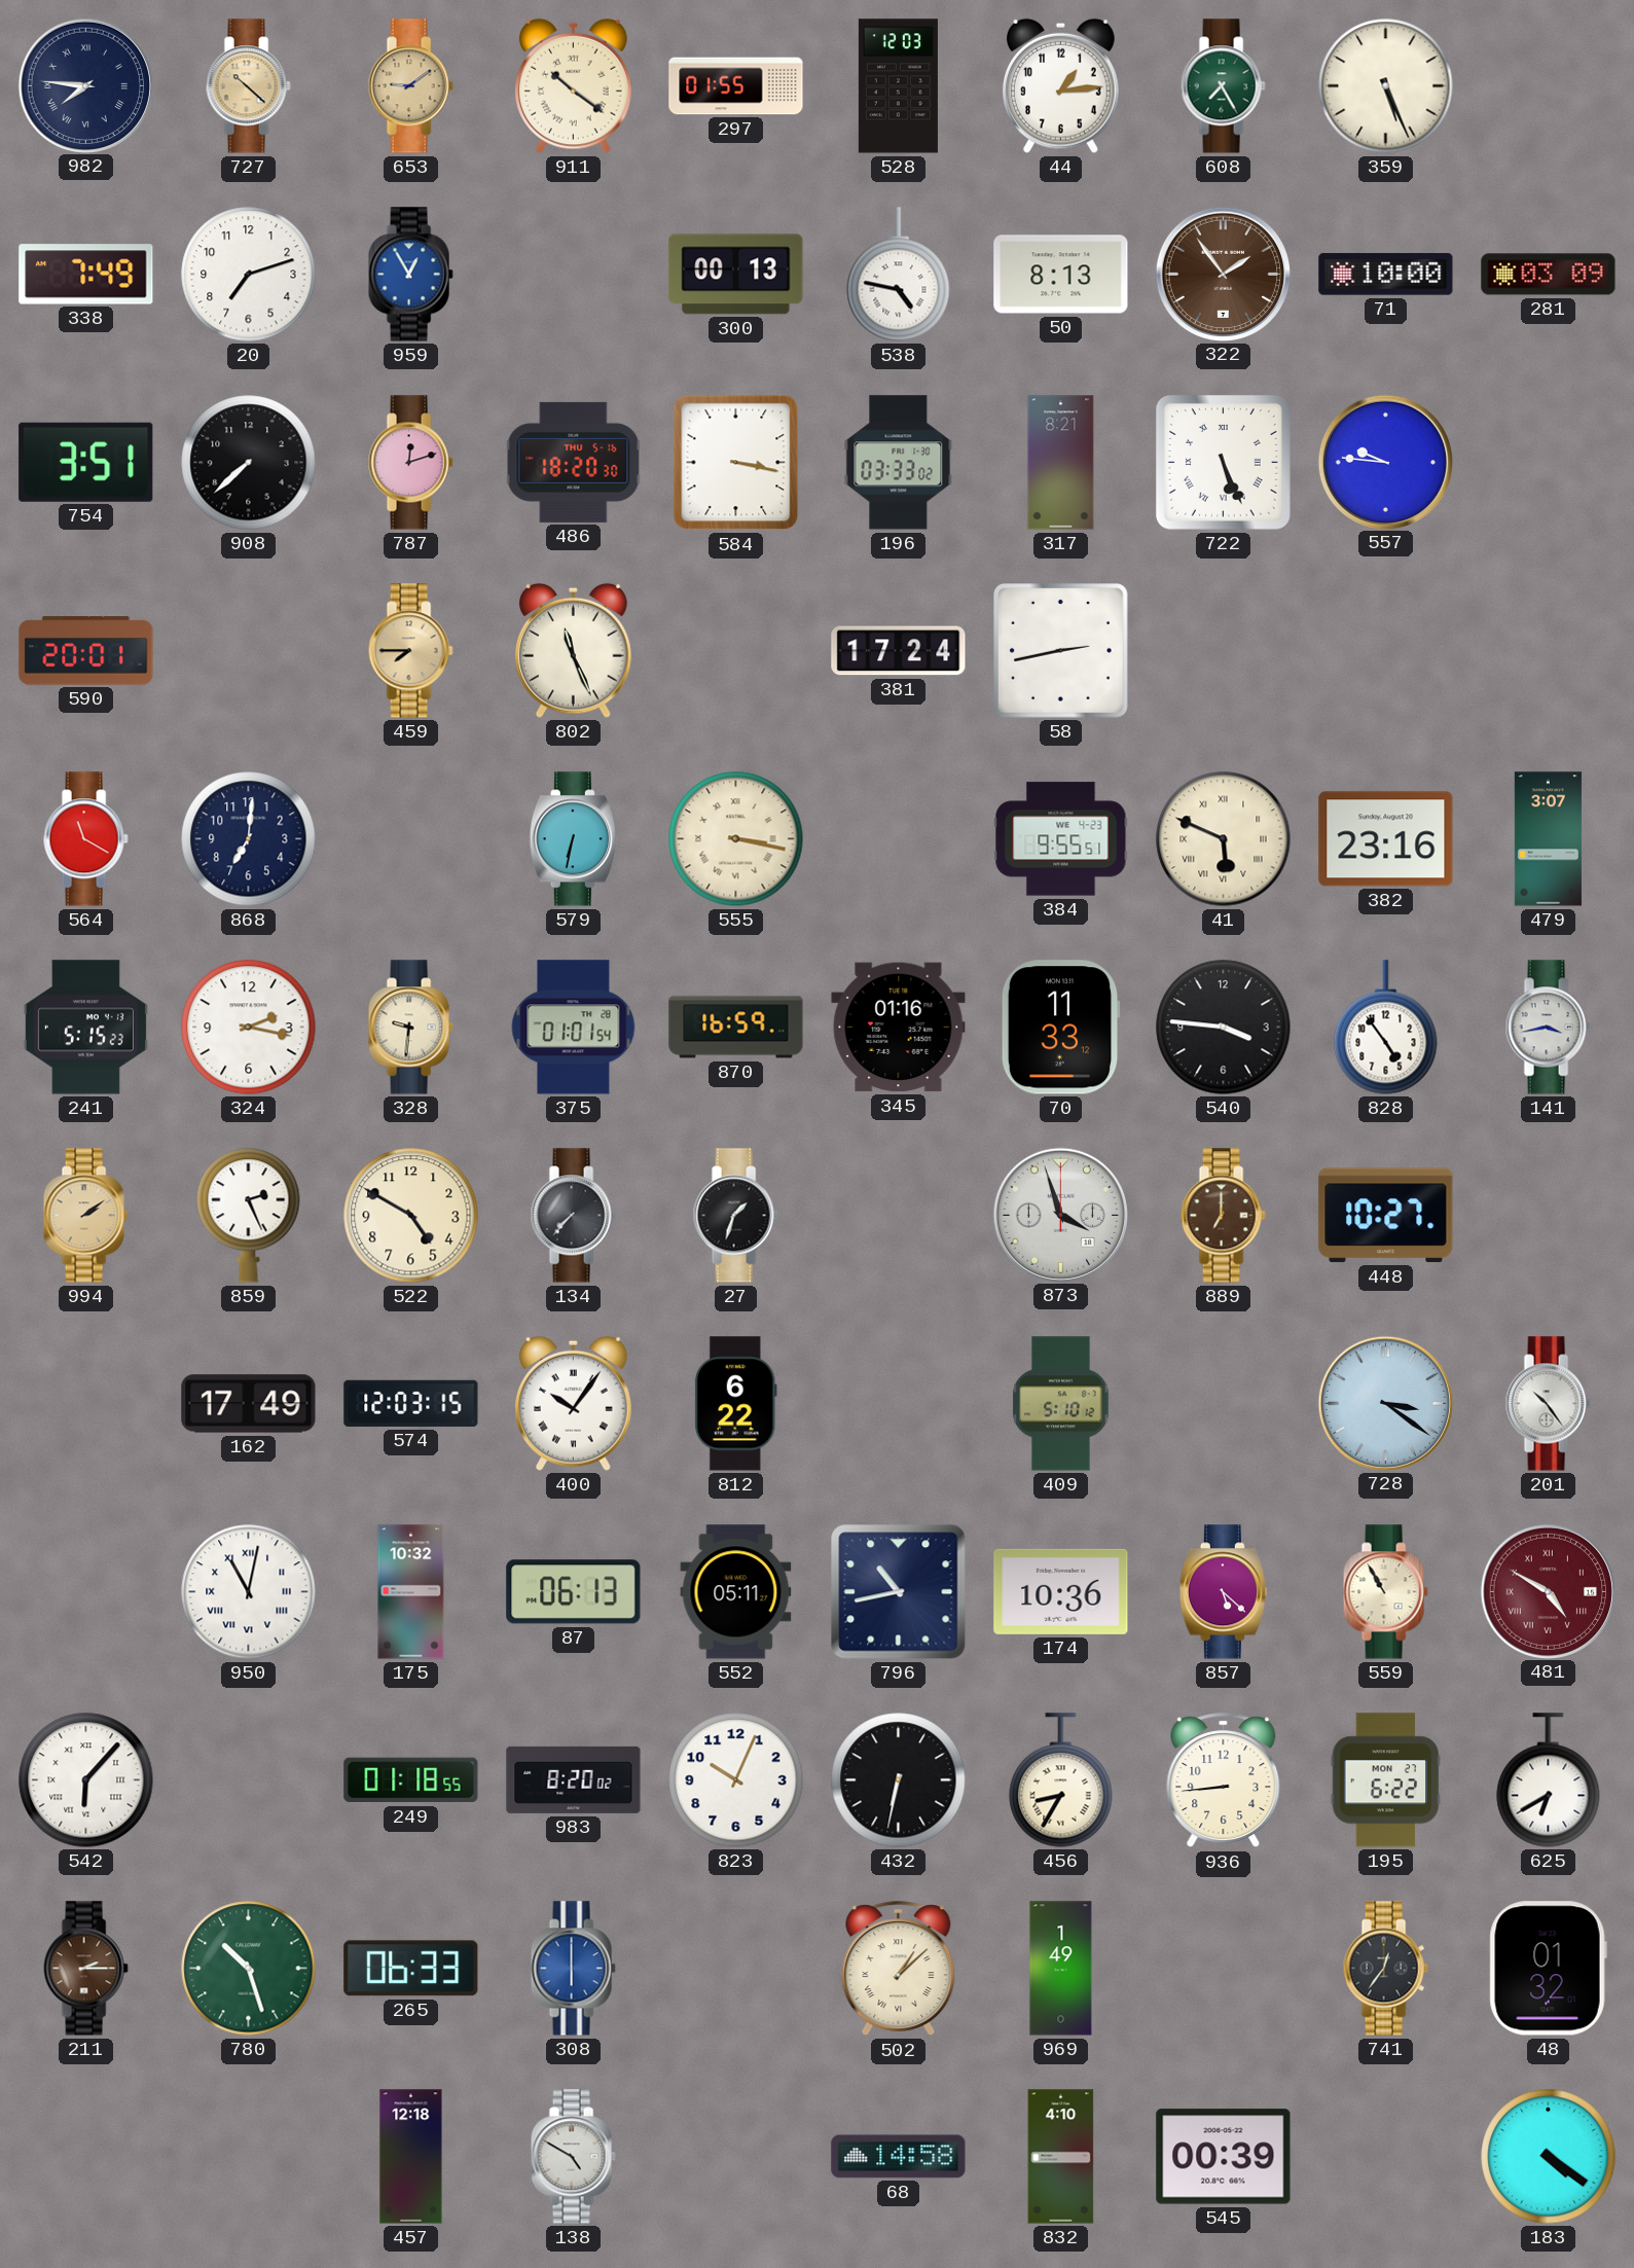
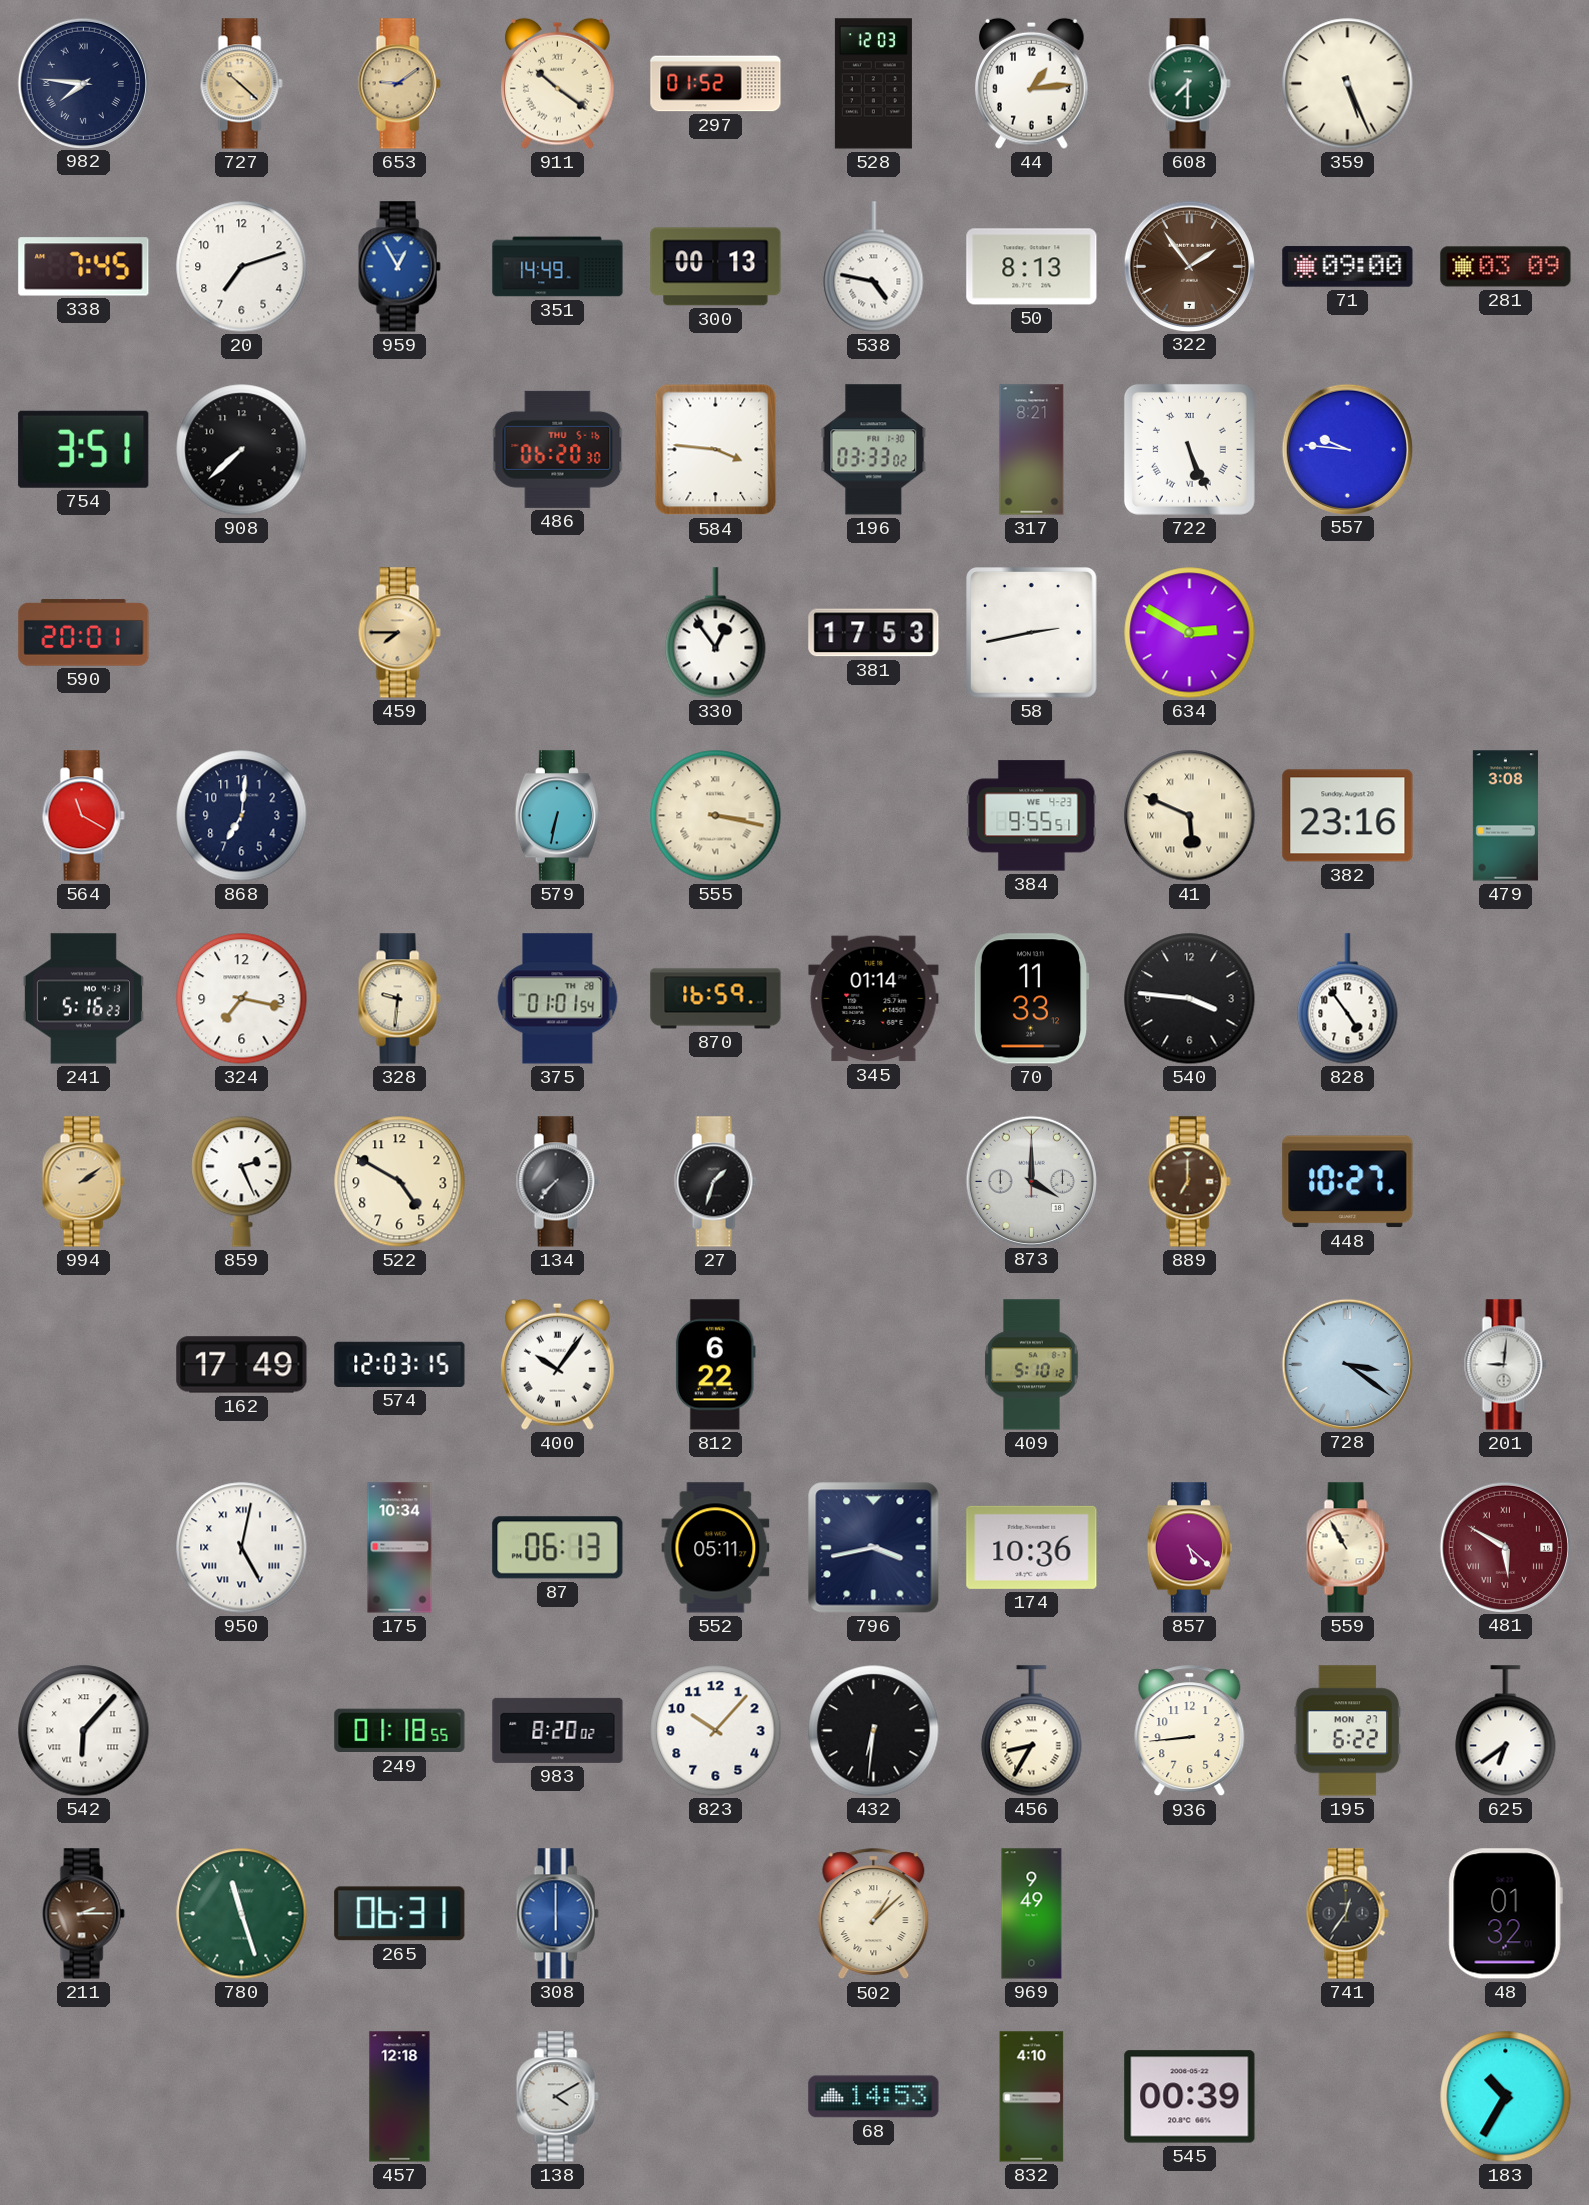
297: 01:55 -> 01:52 (716, 84)
608: 7:25 -> 7:30 (1189, 84)
338: 7:49 -> 7:45 (84, 267)
351: none -> 14:49 (558, 267)
71: 10:00 -> 09:00 (1348, 267)
787: 12:12 -> none (410, 463)
486: 18:20 -> 06:20 (558, 449)
584: 3:17 -> 3:46 (716, 450)
802: 11:26 -> none (574, 650)
330: none -> 12:54 (716, 633)
381: 17:24 -> 17:53 (874, 633)
634: none -> 2:50 (1190, 633)
479: 3:07 -> 3:08 (1505, 816)
241: 5:15 -> 5:16 (83, 999)
324: 2:17 -> 7:17 (242, 999)
345: 01:16 -> 01:14 (874, 999)
141: 3:43 -> none (1548, 1028)
873: 3:57 -> 4:00 (1031, 1181)
201: 10:24 -> 9:01 (1505, 1365)
950: 11:02 -> 5:02 (242, 1548)
175: 10:32 -> 10:34 (400, 1548)
796: 10:43 -> 3:43 (874, 1548)
481: 4:50 -> 5:50 (1505, 1547)
823: 10:04 -> 10:07 (716, 1731)
432: 6:32 -> 6:31 (874, 1731)
625: 6:40 -> 6:39 (1506, 1731)
780: 10:27 -> 11:27 (242, 1914)
265: 06:33 -> 06:31 (400, 1914)
969: 1:49 -> 9:49 (1032, 1914)
138: 4:50 -> 4:10 (557, 2097)
68: 14:58 -> 14:53 (874, 2097)
183: 4:21 -> 10:35 (1506, 2097)
